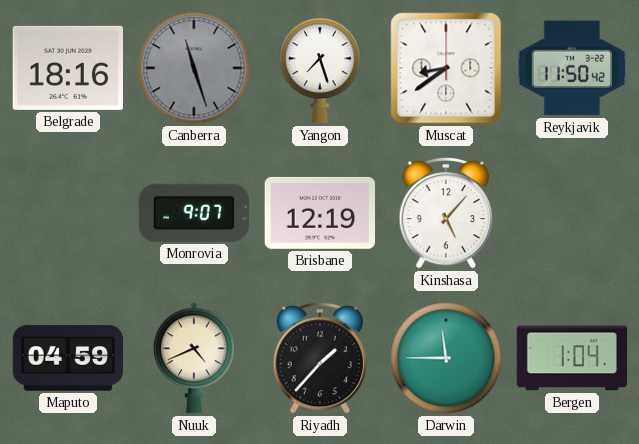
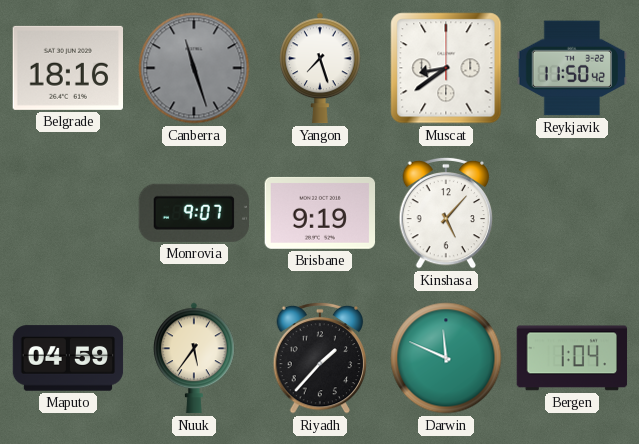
Brisbane: 12:19 -> 9:19 (320, 213)
Nuuk: 4:41 -> 5:36 (194, 358)
Darwin: 11:45 -> 11:49 (446, 358)
